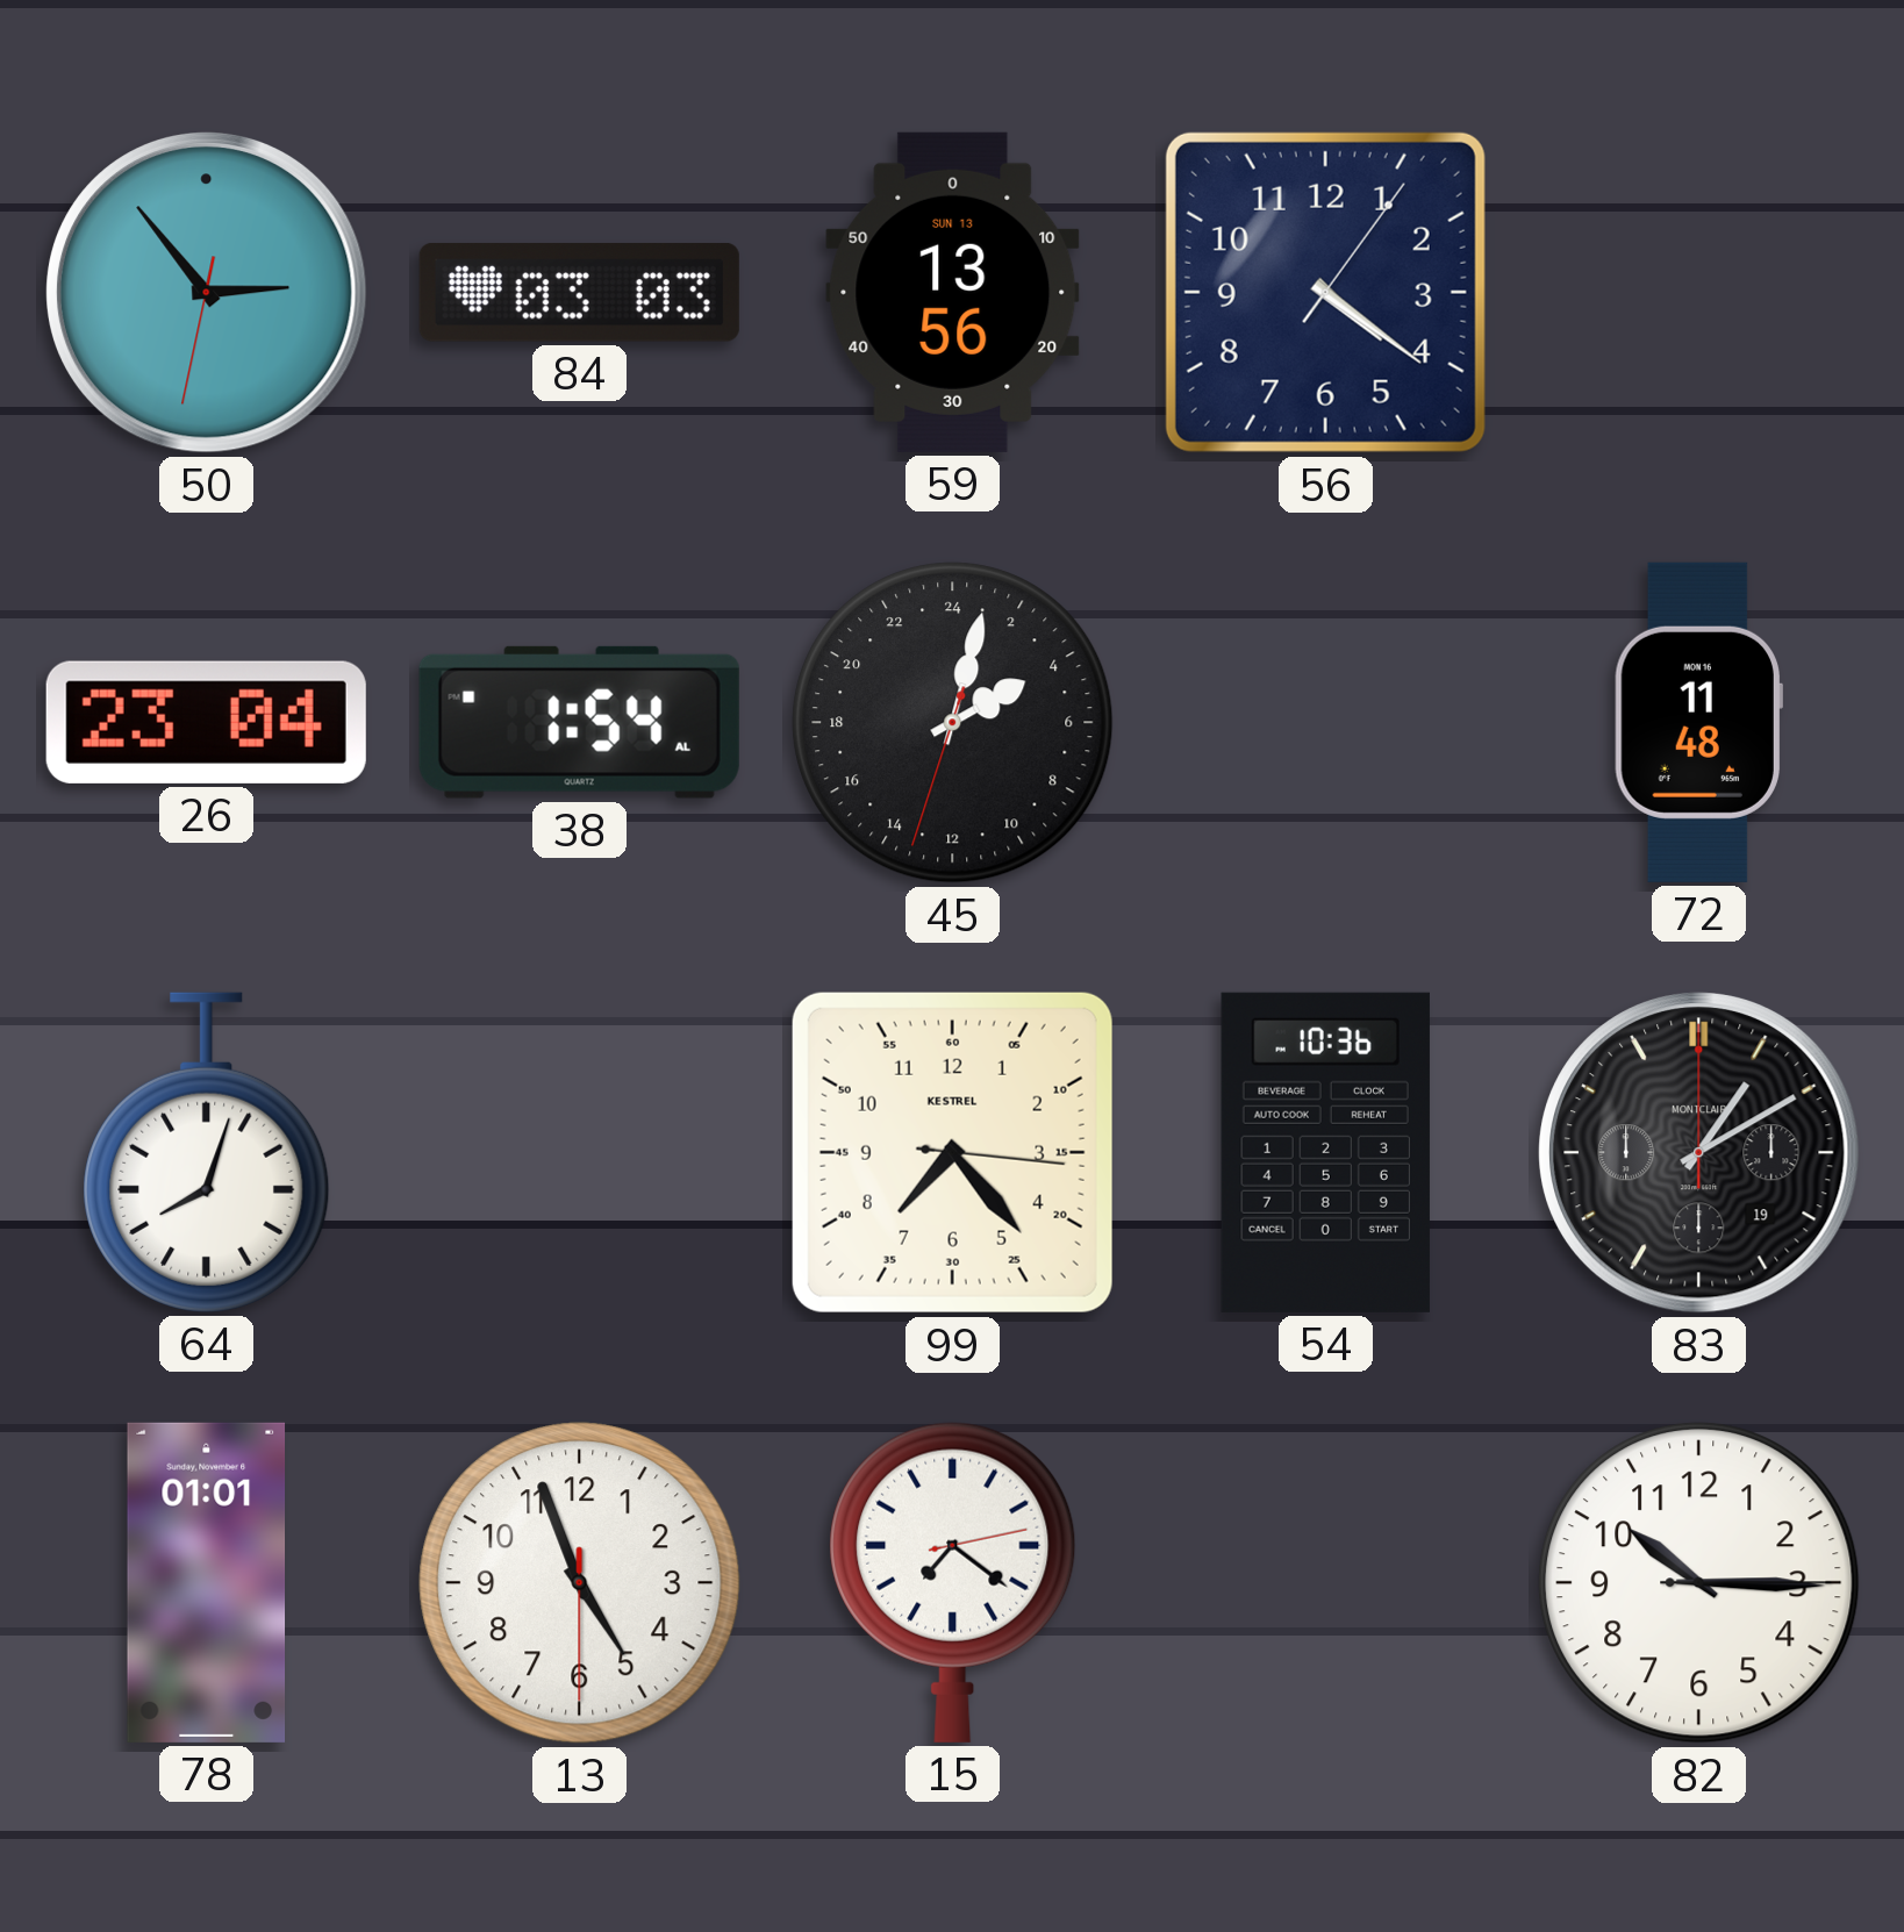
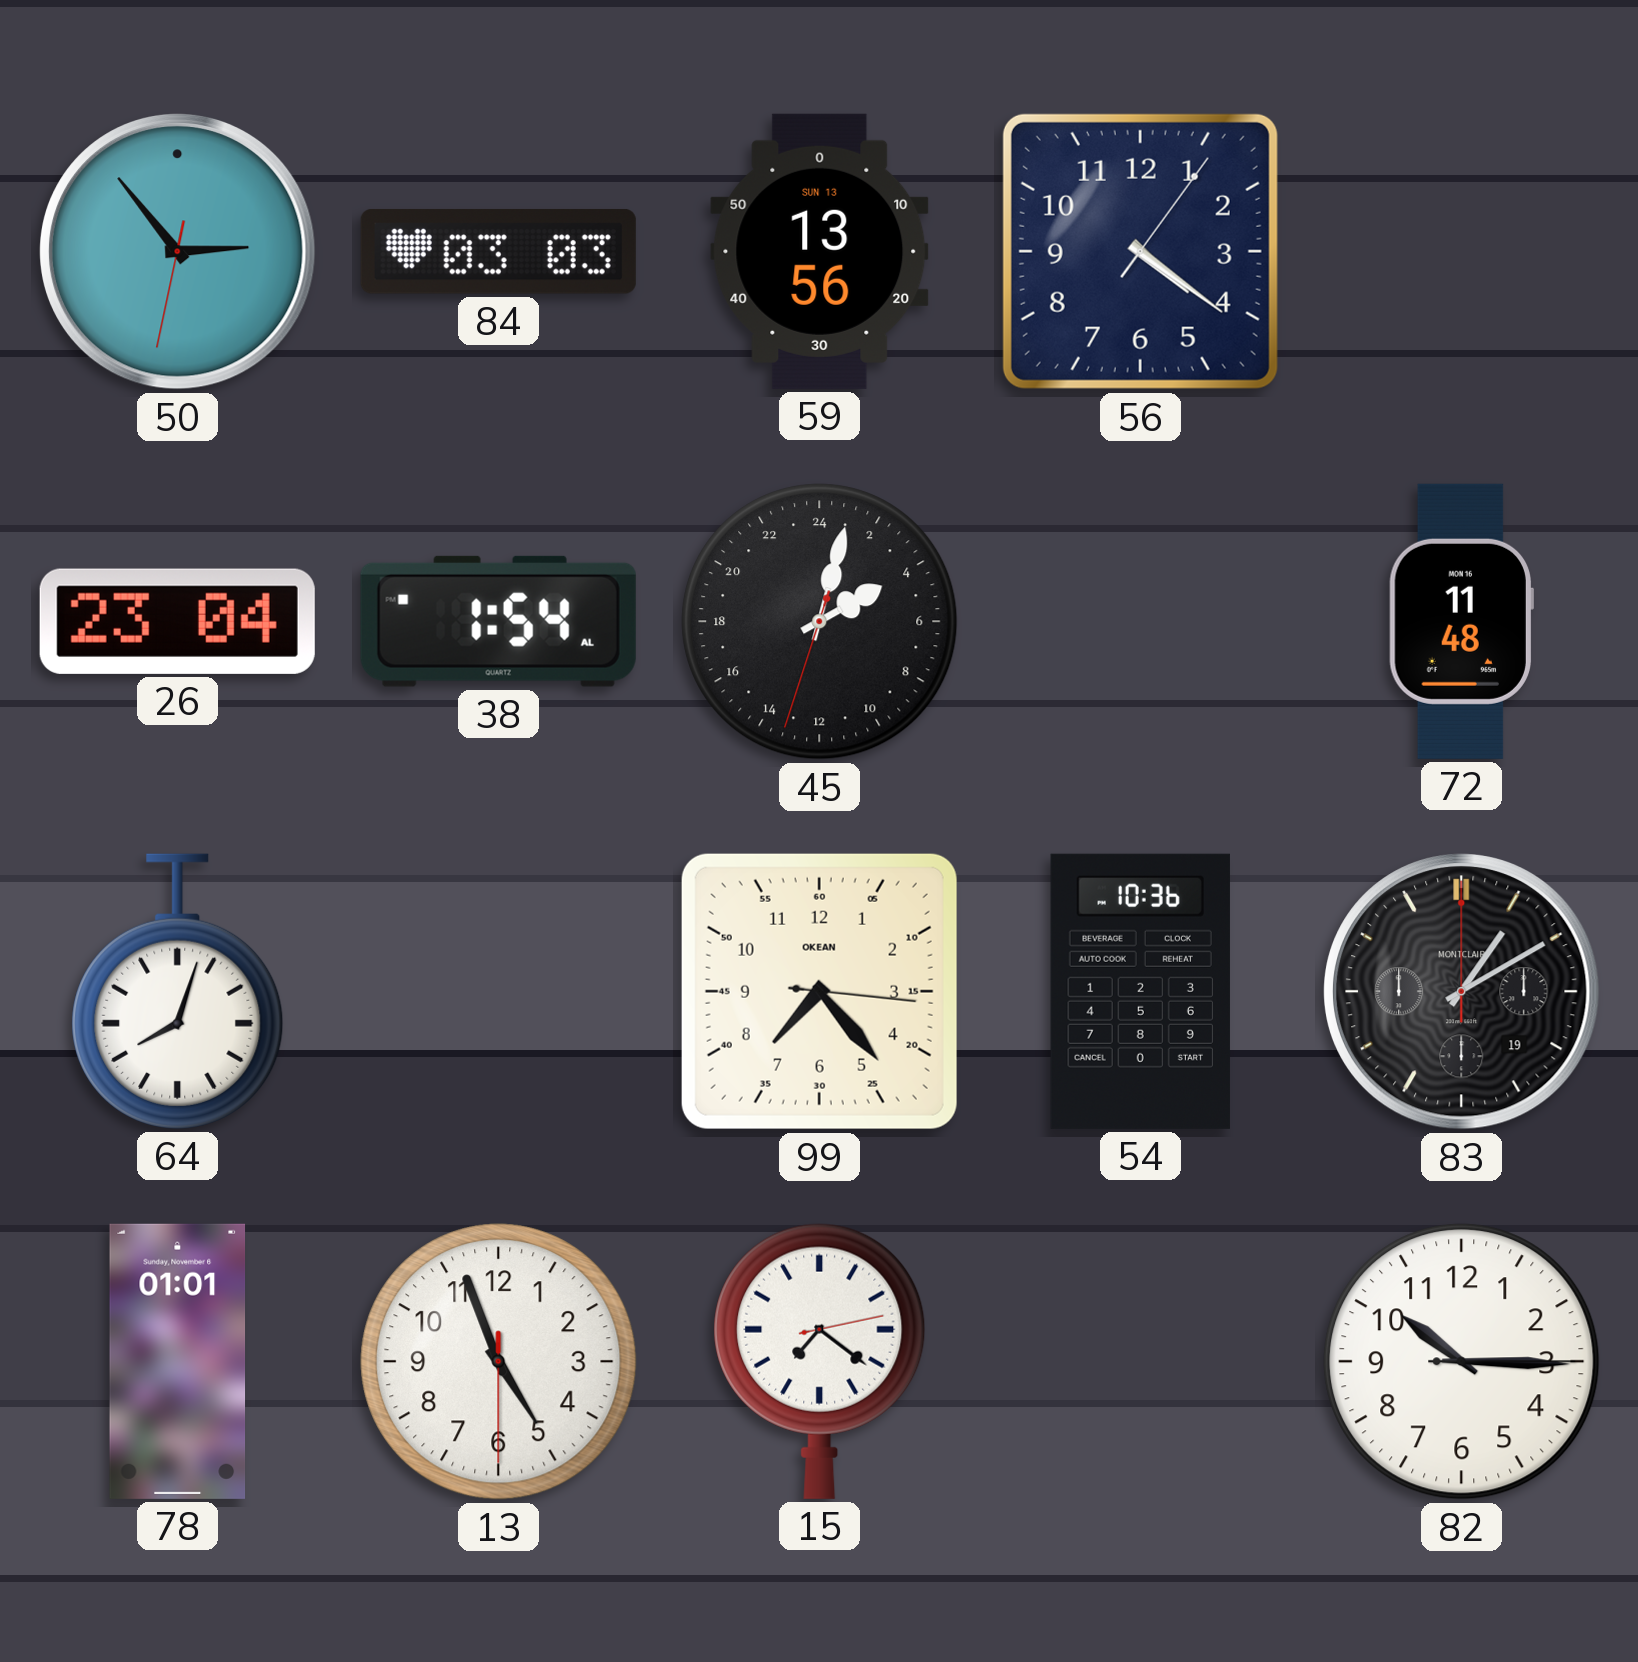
99 brand: KESTREL -> OKEAN (819, 991)
